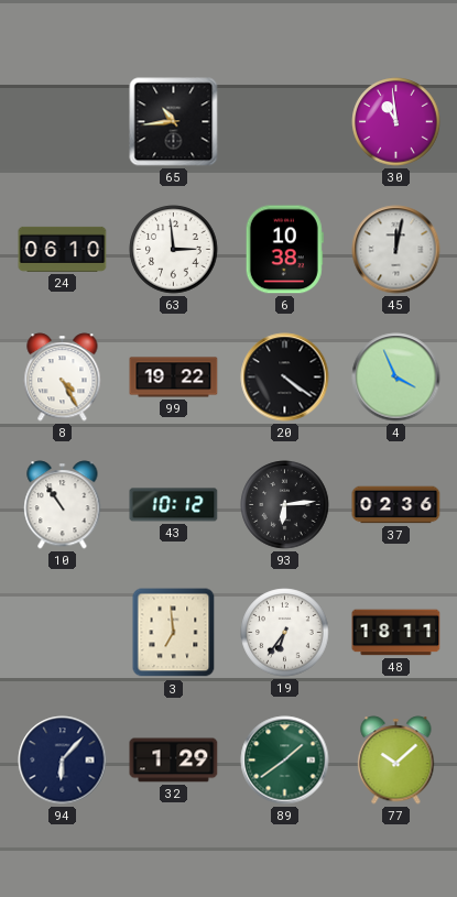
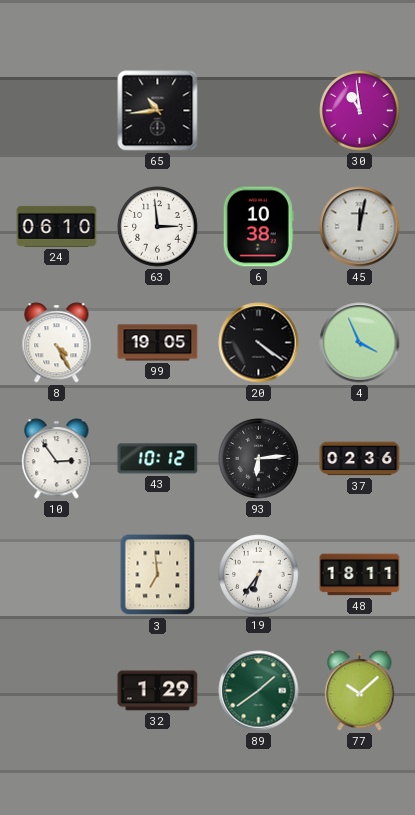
99: 19:22 -> 19:05 (158, 343)
10: 10:54 -> 2:54 (57, 459)
94: 6:07 -> none (63, 761)
